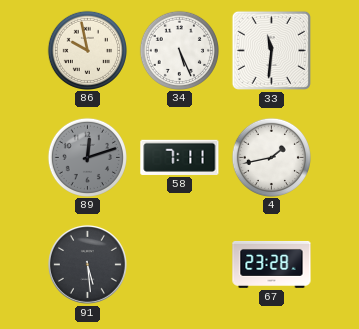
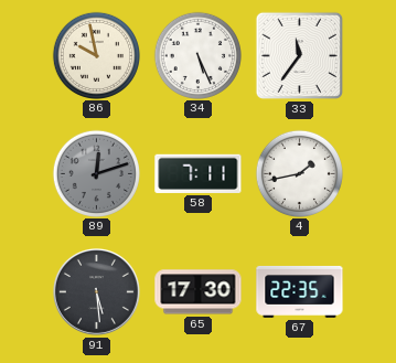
33: 11:31 -> 11:36 (299, 55)
65: none -> 17:30 (199, 292)
67: 23:28 -> 22:35 (300, 291)
